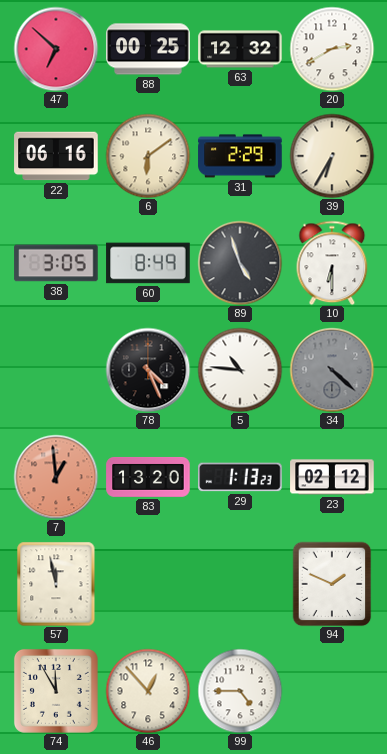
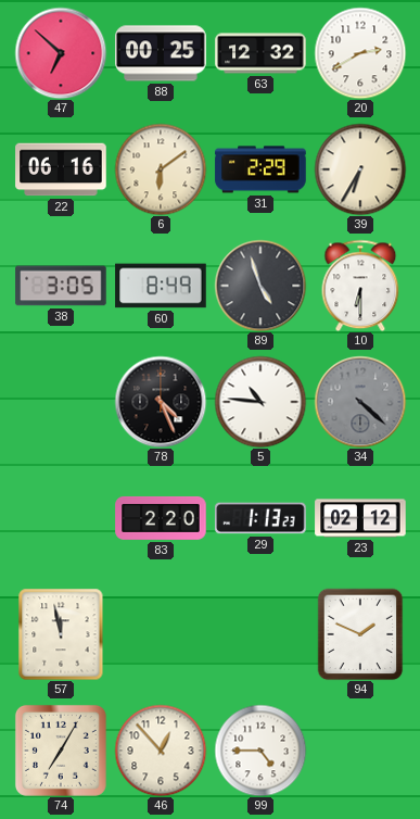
7: 12:59 -> none (56, 477)
83: 13:20 -> 2:20 (161, 518)
74: 11:55 -> 7:05 (61, 751)
